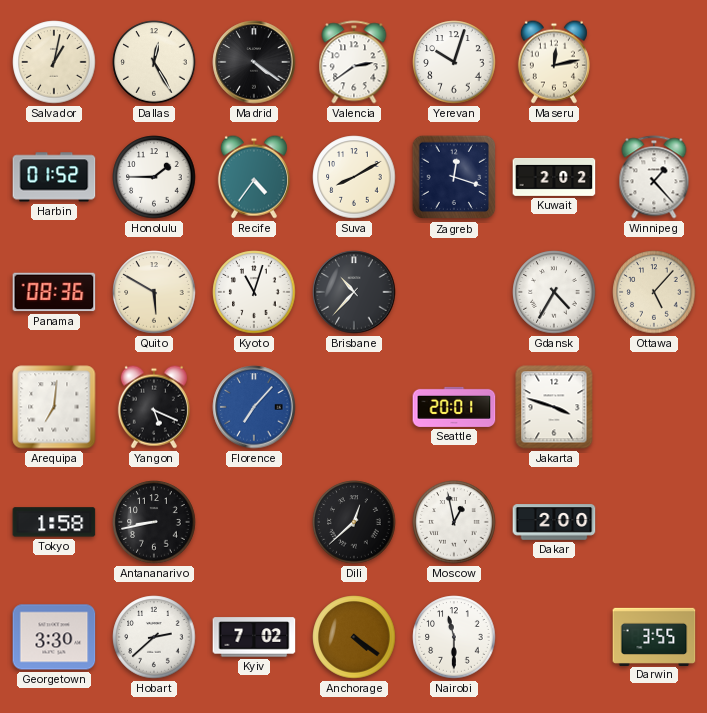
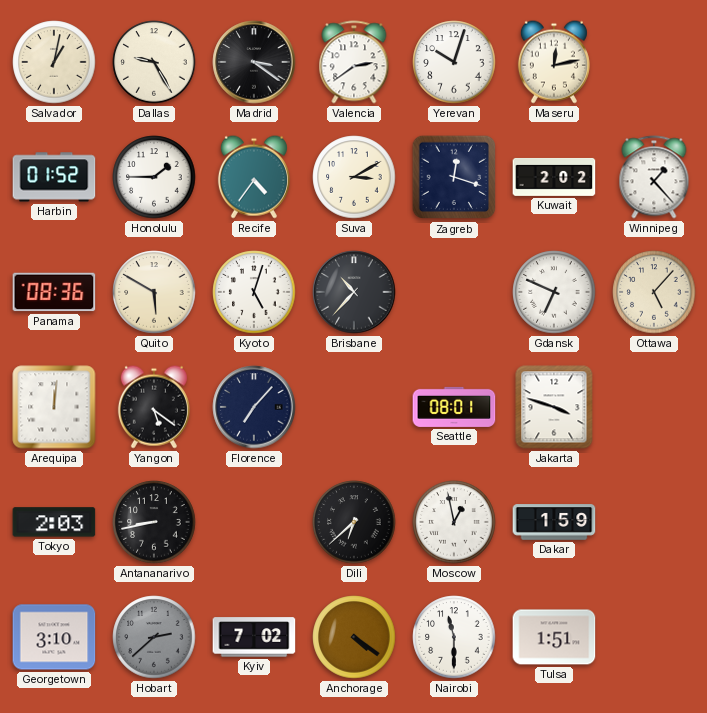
Dallas: 12:25 -> 9:25 (154, 62)
Madrid: 4:21 -> 3:21 (254, 62)
Suva: 8:10 -> 3:10 (354, 177)
Kyoto: 11:03 -> 5:03 (254, 292)
Gdansk: 4:35 -> 6:49 (554, 292)
Arequipa: 7:01 -> 12:01 (54, 407)
Yangon: 5:19 -> 5:21 (154, 407)
Florence dial: blue -> navy (254, 407)
Seattle: 20:01 -> 08:01 (454, 407)
Tokyo: 1:58 -> 2:03 (54, 522)
Dili: 12:38 -> 6:38 (354, 522)
Dakar: 2:00 -> 1:59 (554, 522)
Georgetown: 3:30 -> 3:10 (54, 637)
Hobart dial: white -> grey (154, 637)
Tulsa: none -> 1:51 (554, 637)
Darwin: 3:55 -> none (654, 636)
